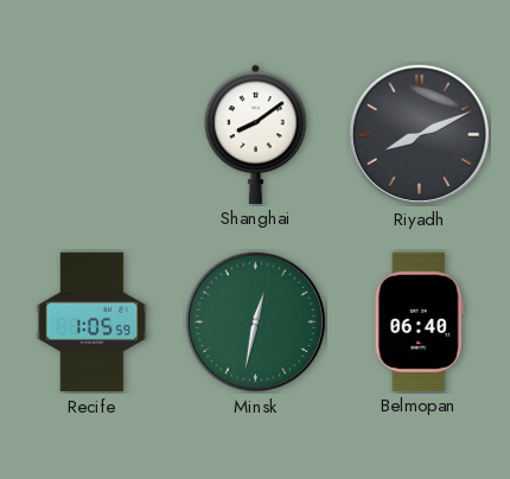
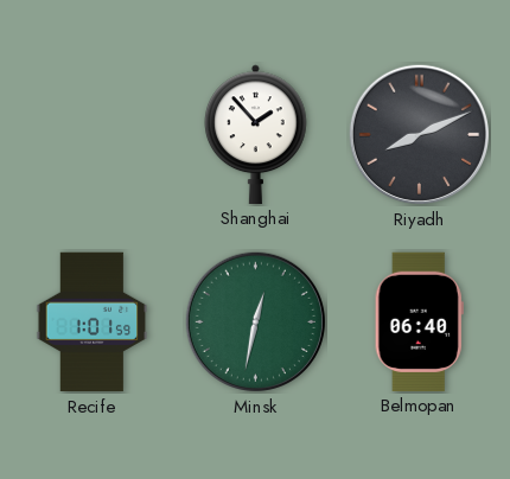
Shanghai: 8:09 -> 1:53 (256, 134)
Recife: 1:05 -> 1:01 (93, 322)
